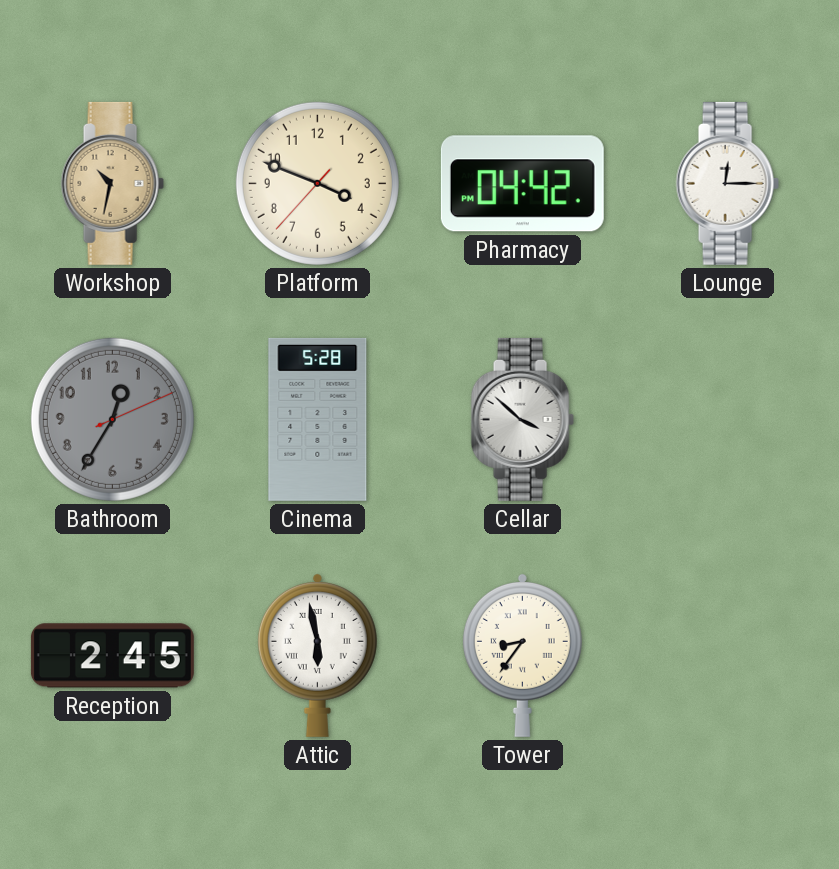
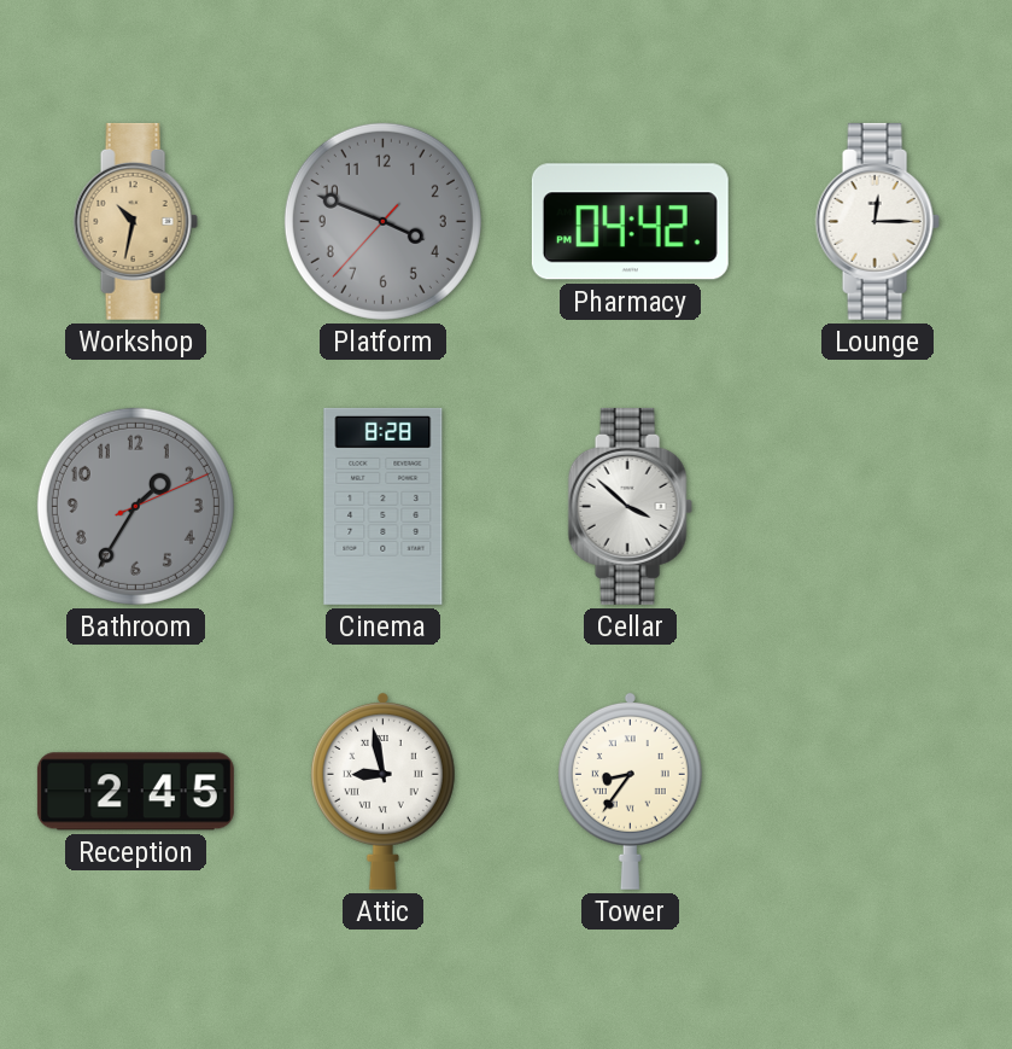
Platform dial: cream -> grey (382, 221)
Bathroom: 12:35 -> 1:35 (135, 506)
Cinema: 5:28 -> 8:28 (384, 506)
Attic: 5:58 -> 8:58 (382, 791)
